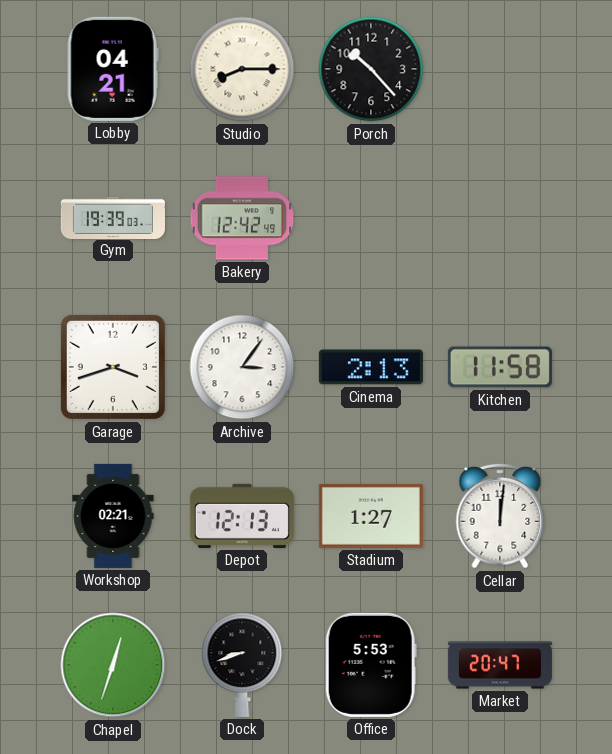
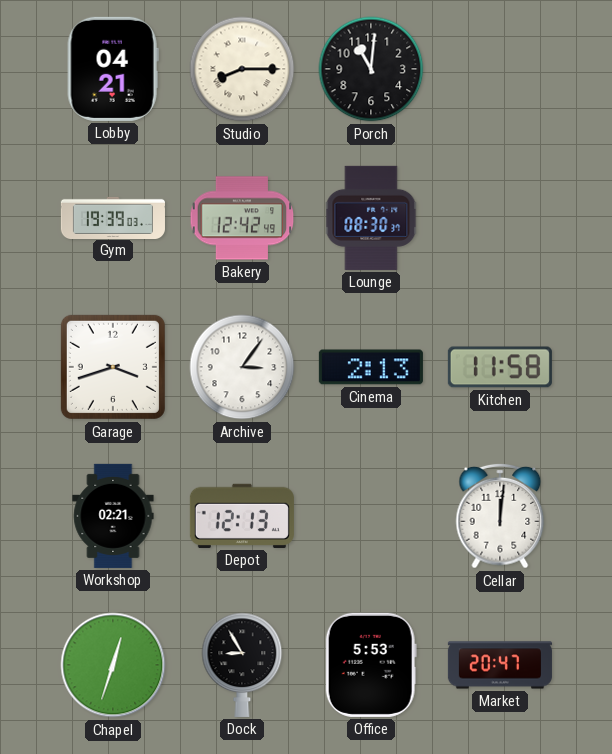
Porch: 10:23 -> 11:01 (371, 69)
Lounge: none -> 08:30 (371, 218)
Stadium: 1:27 -> none (371, 516)
Dock: 8:42 -> 8:55 (242, 665)
